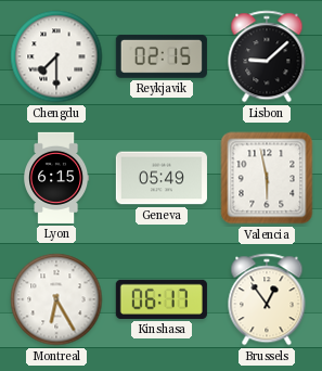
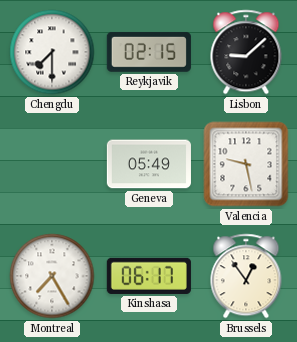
Lyon: 6:15 -> none (57, 178)
Valencia: 5:58 -> 9:28 (246, 164)
Montreal: 6:25 -> 7:25 (52, 276)
